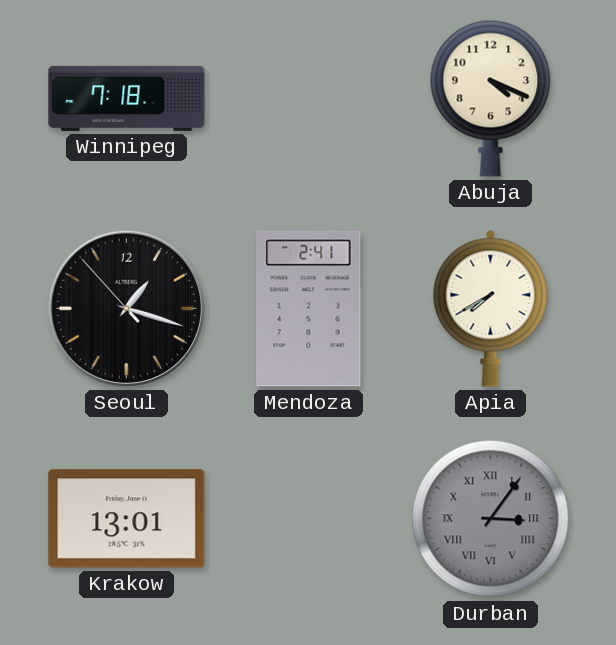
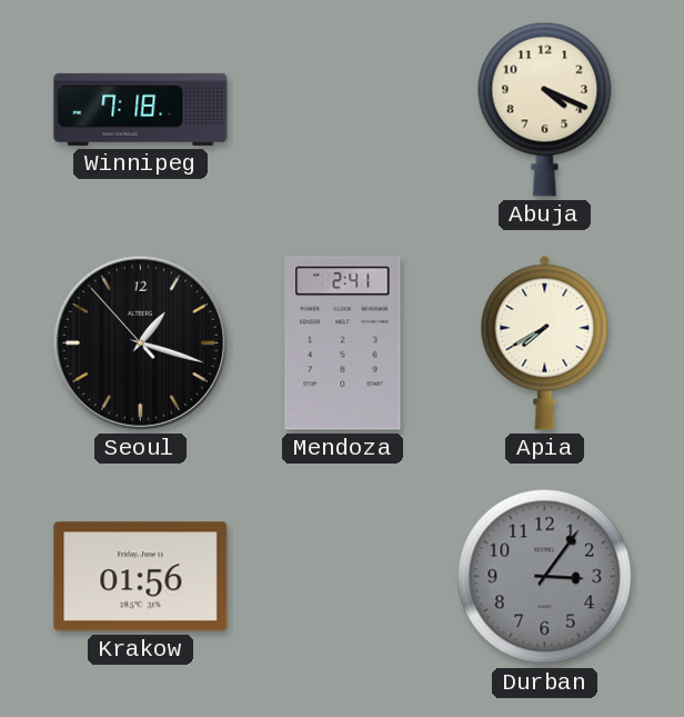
Krakow: 13:01 -> 01:56 (141, 577)
Durban numerals: Roman -> Arabic (545, 577)
